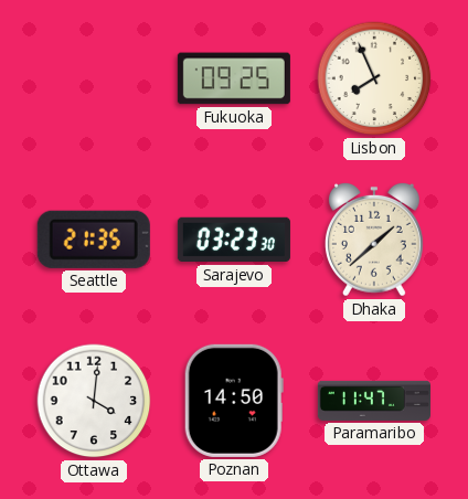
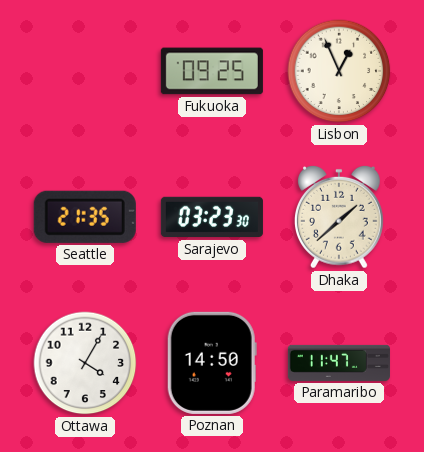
Lisbon: 7:56 -> 12:56 (339, 71)
Ottawa: 4:01 -> 4:05 (85, 363)
